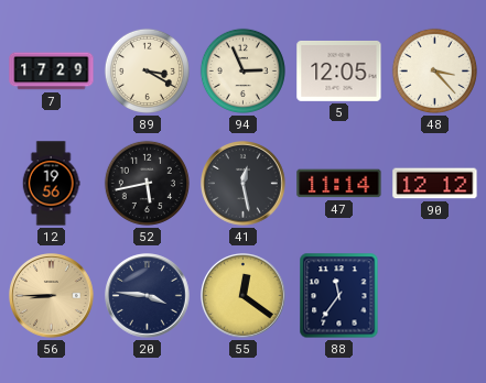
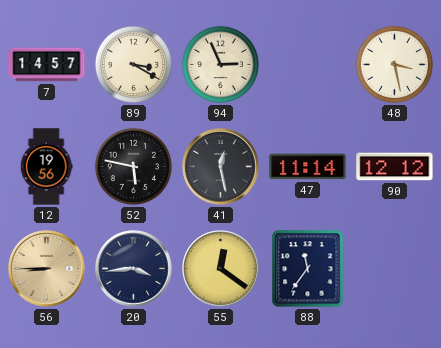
7: 17:29 -> 14:57 (47, 65)
5: 12:05 -> none (339, 70)
48: 3:23 -> 3:28 (394, 64)
52: 5:43 -> 5:47 (133, 166)
20: 3:46 -> 3:44 (134, 269)
